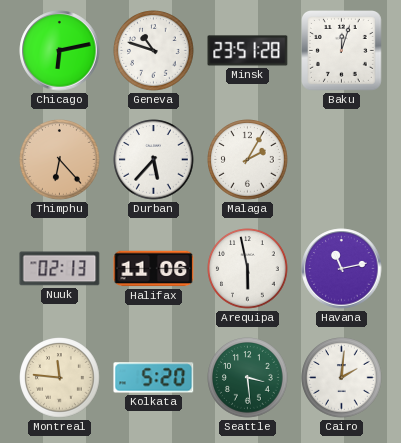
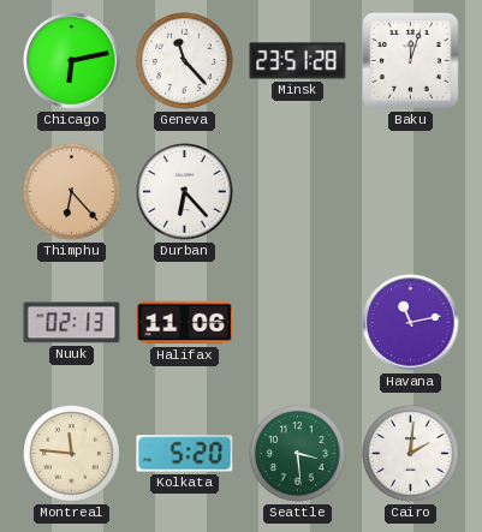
Geneva: 10:48 -> 11:23 (185, 61)
Durban: 5:37 -> 6:23 (185, 192)
Malaga: 2:05 -> none (248, 160)
Arequipa: 5:58 -> none (248, 269)
